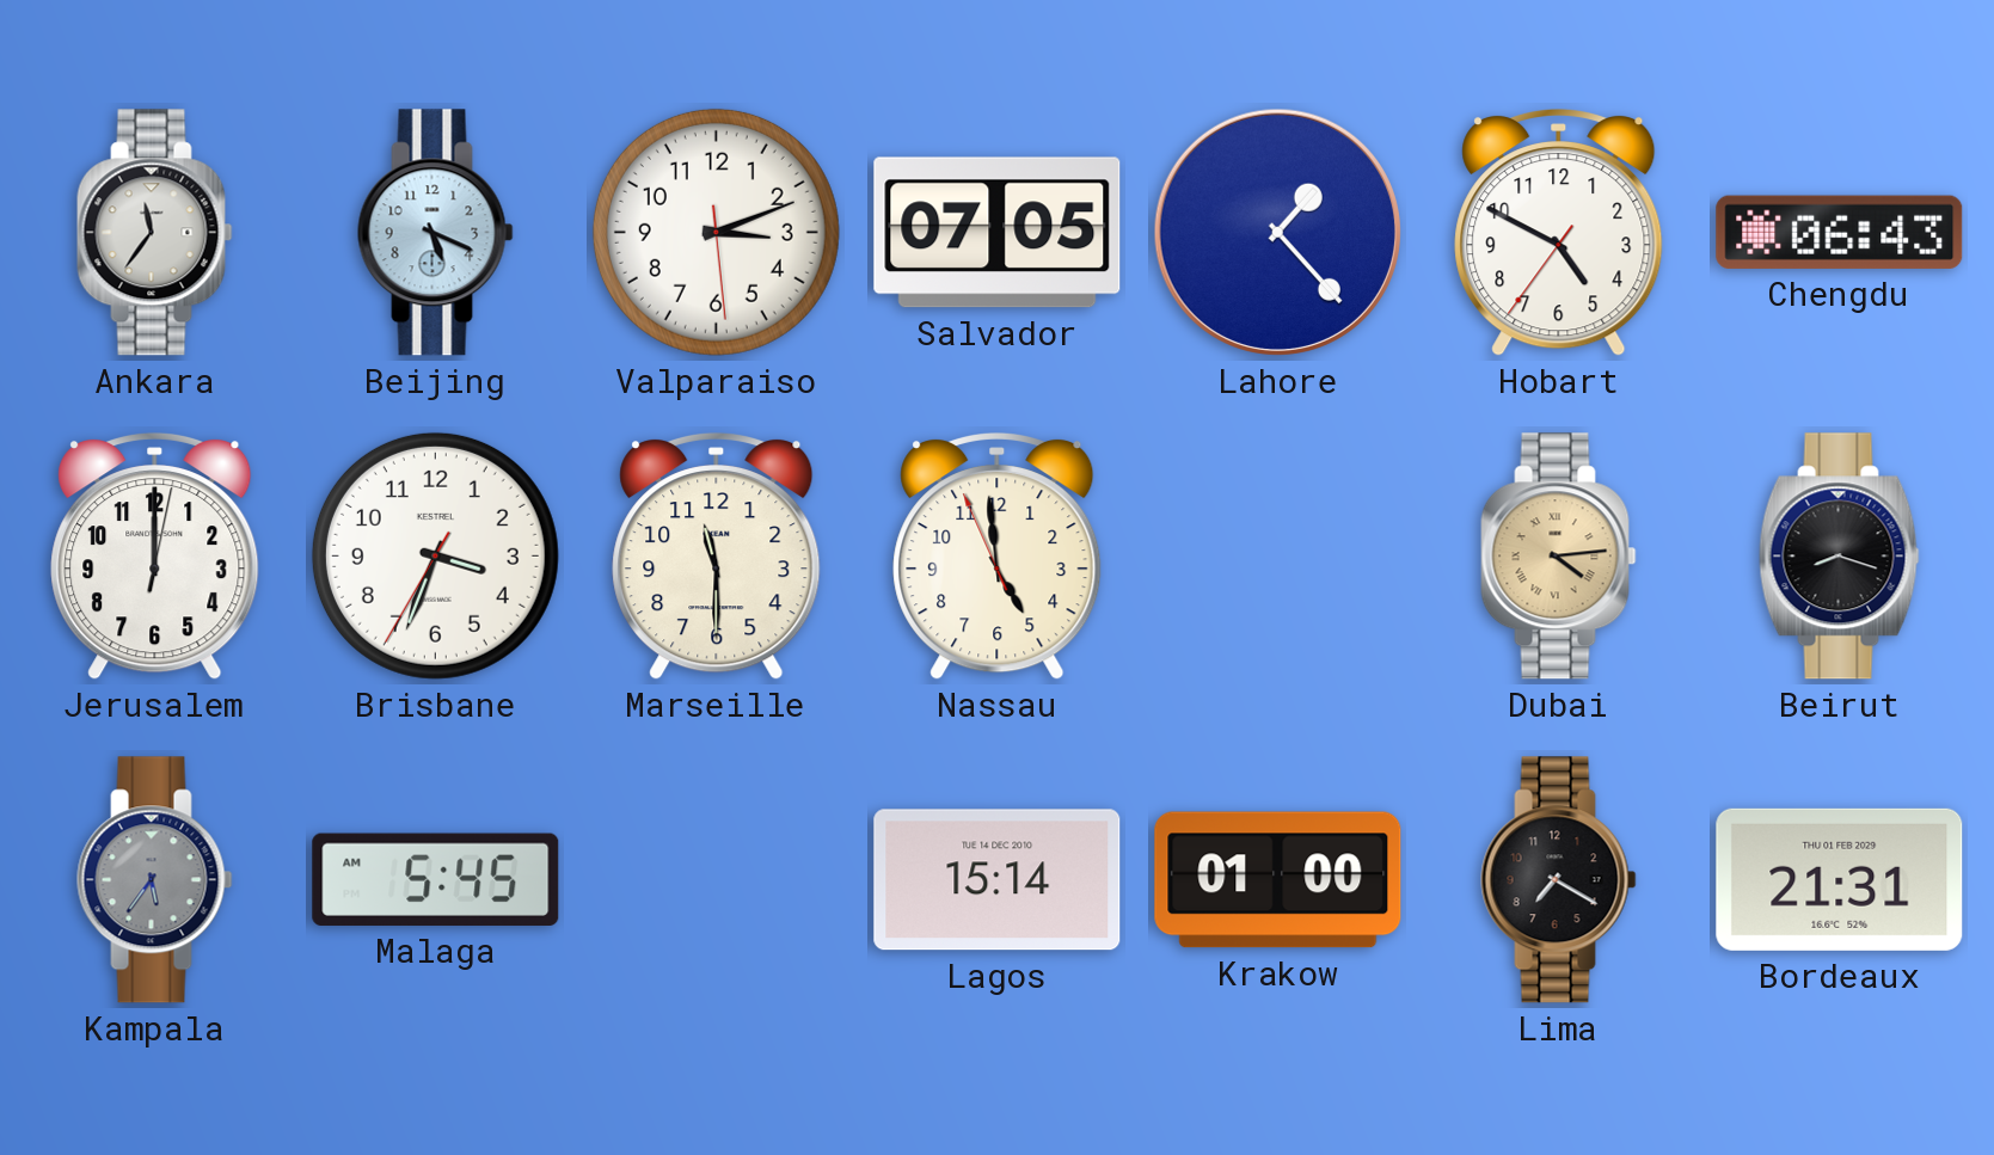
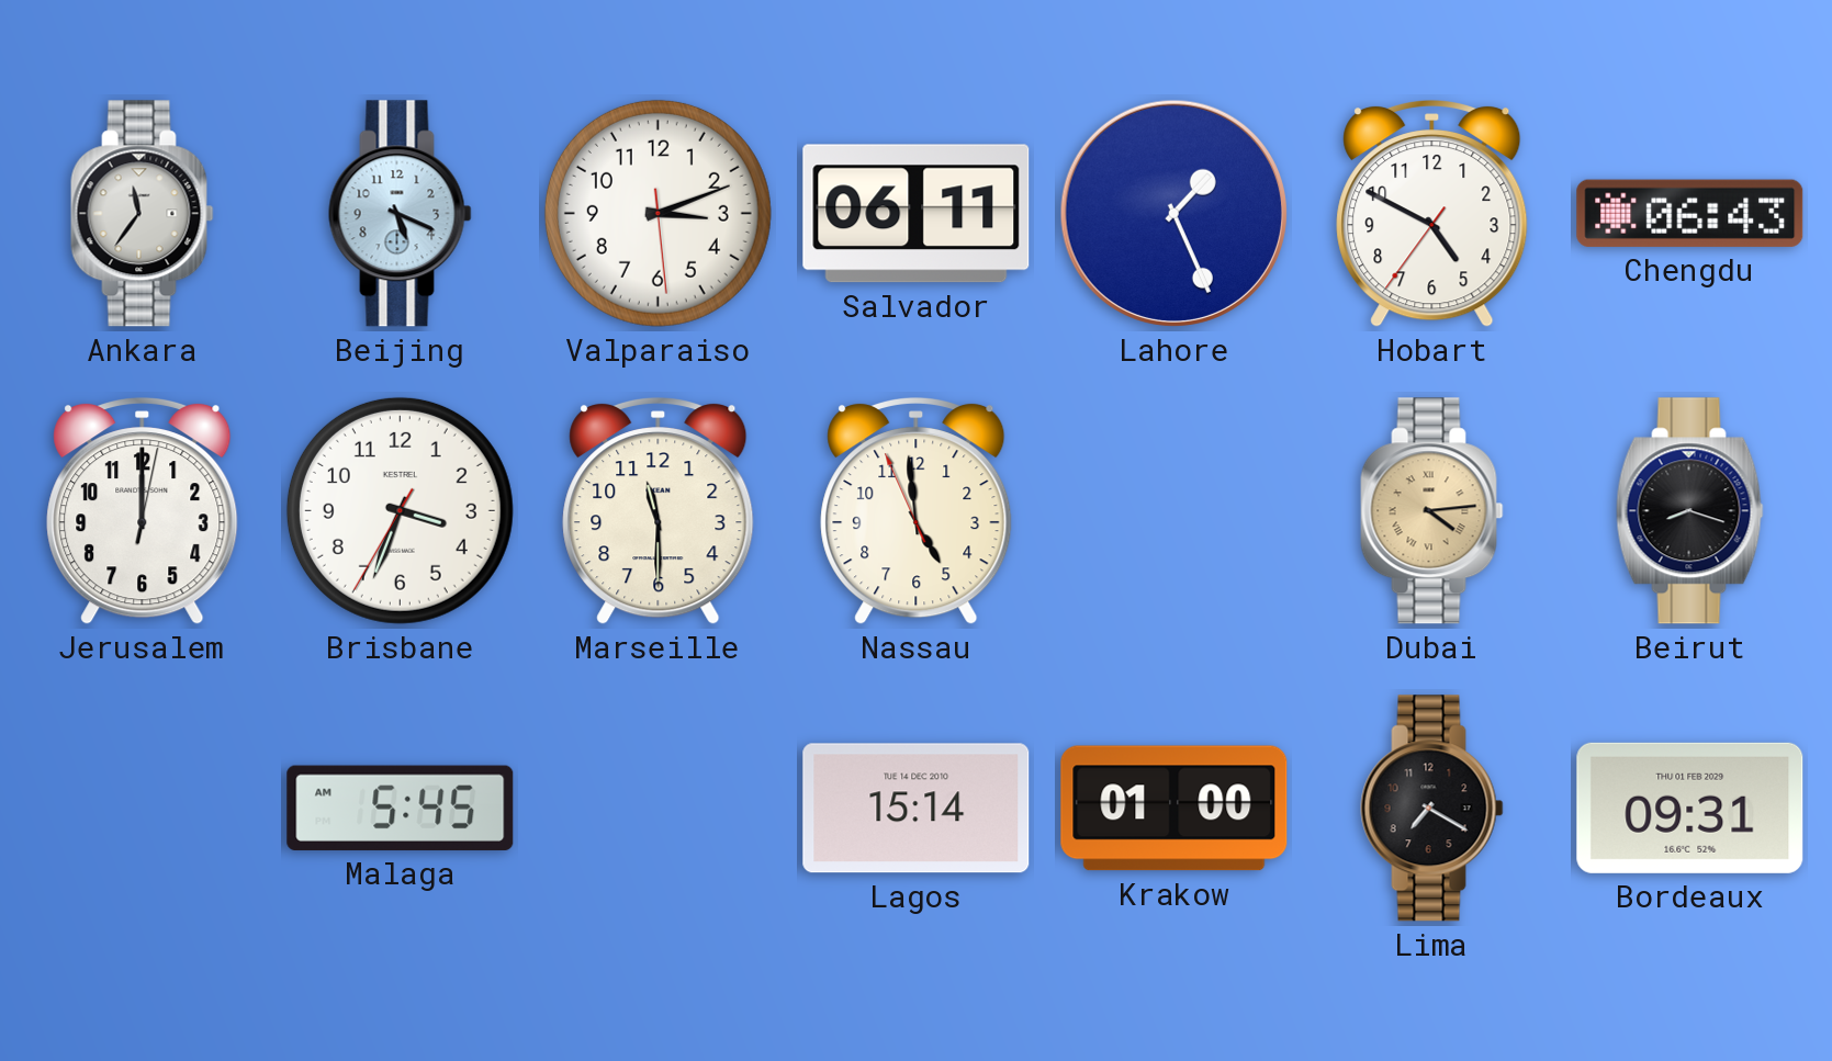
Salvador: 07:05 -> 06:11 (917, 214)
Lahore: 1:23 -> 1:26 (1173, 213)
Kampala: 5:36 -> none (155, 880)
Bordeaux: 21:31 -> 09:31 (1690, 808)
